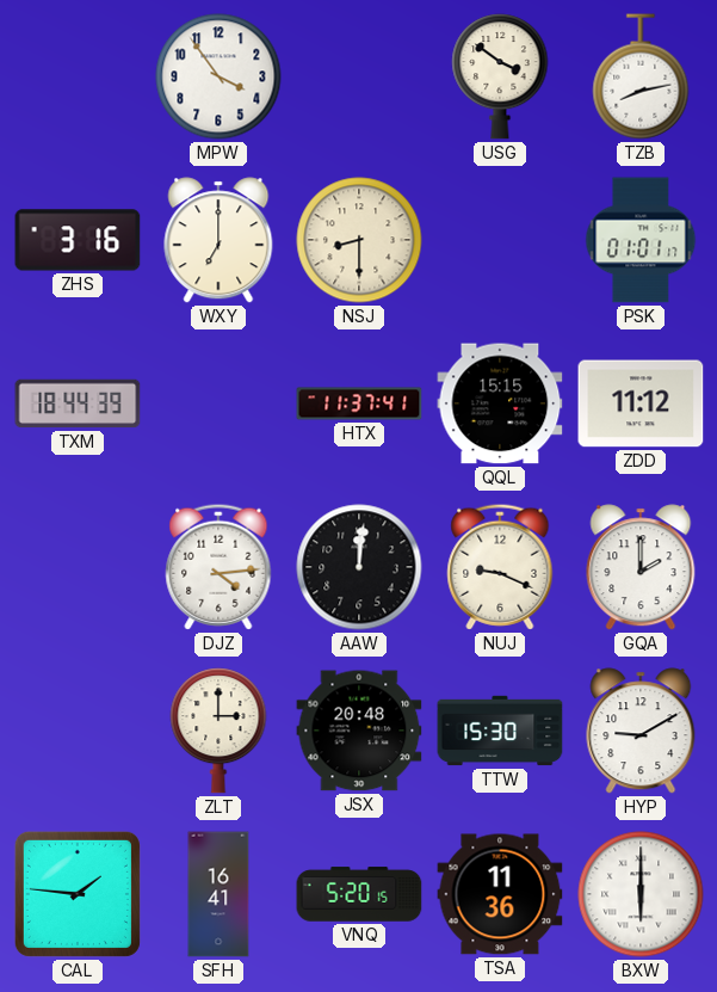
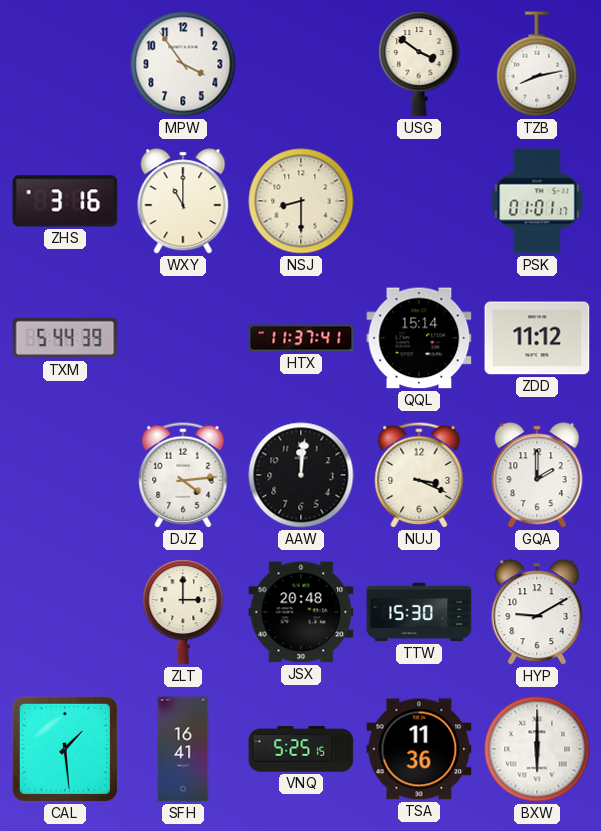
WXY: 7:00 -> 11:00 (183, 201)
TXM: 18:44 -> 5:44 (65, 338)
QQL: 15:15 -> 15:14 (419, 338)
NUJ: 9:19 -> 3:19 (419, 475)
CAL: 1:46 -> 1:29 (65, 749)
VNQ: 5:20 -> 5:25 (301, 749)
